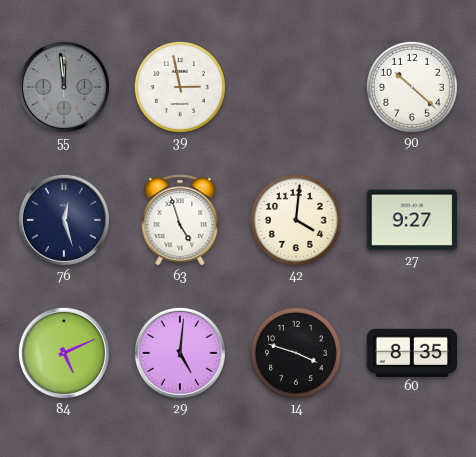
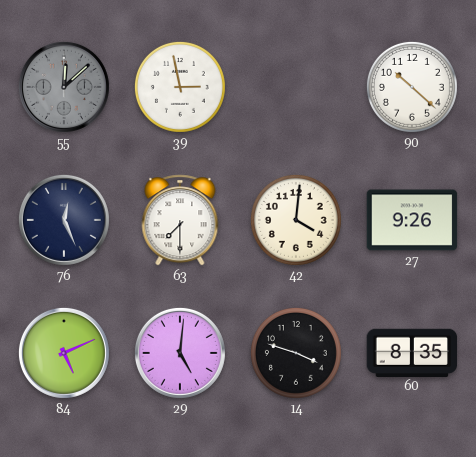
55: 11:59 -> 12:08 (64, 87)
76: 12:27 -> 12:26 (64, 220)
63: 4:57 -> 7:30 (180, 220)
27: 9:27 -> 9:26 (412, 220)
